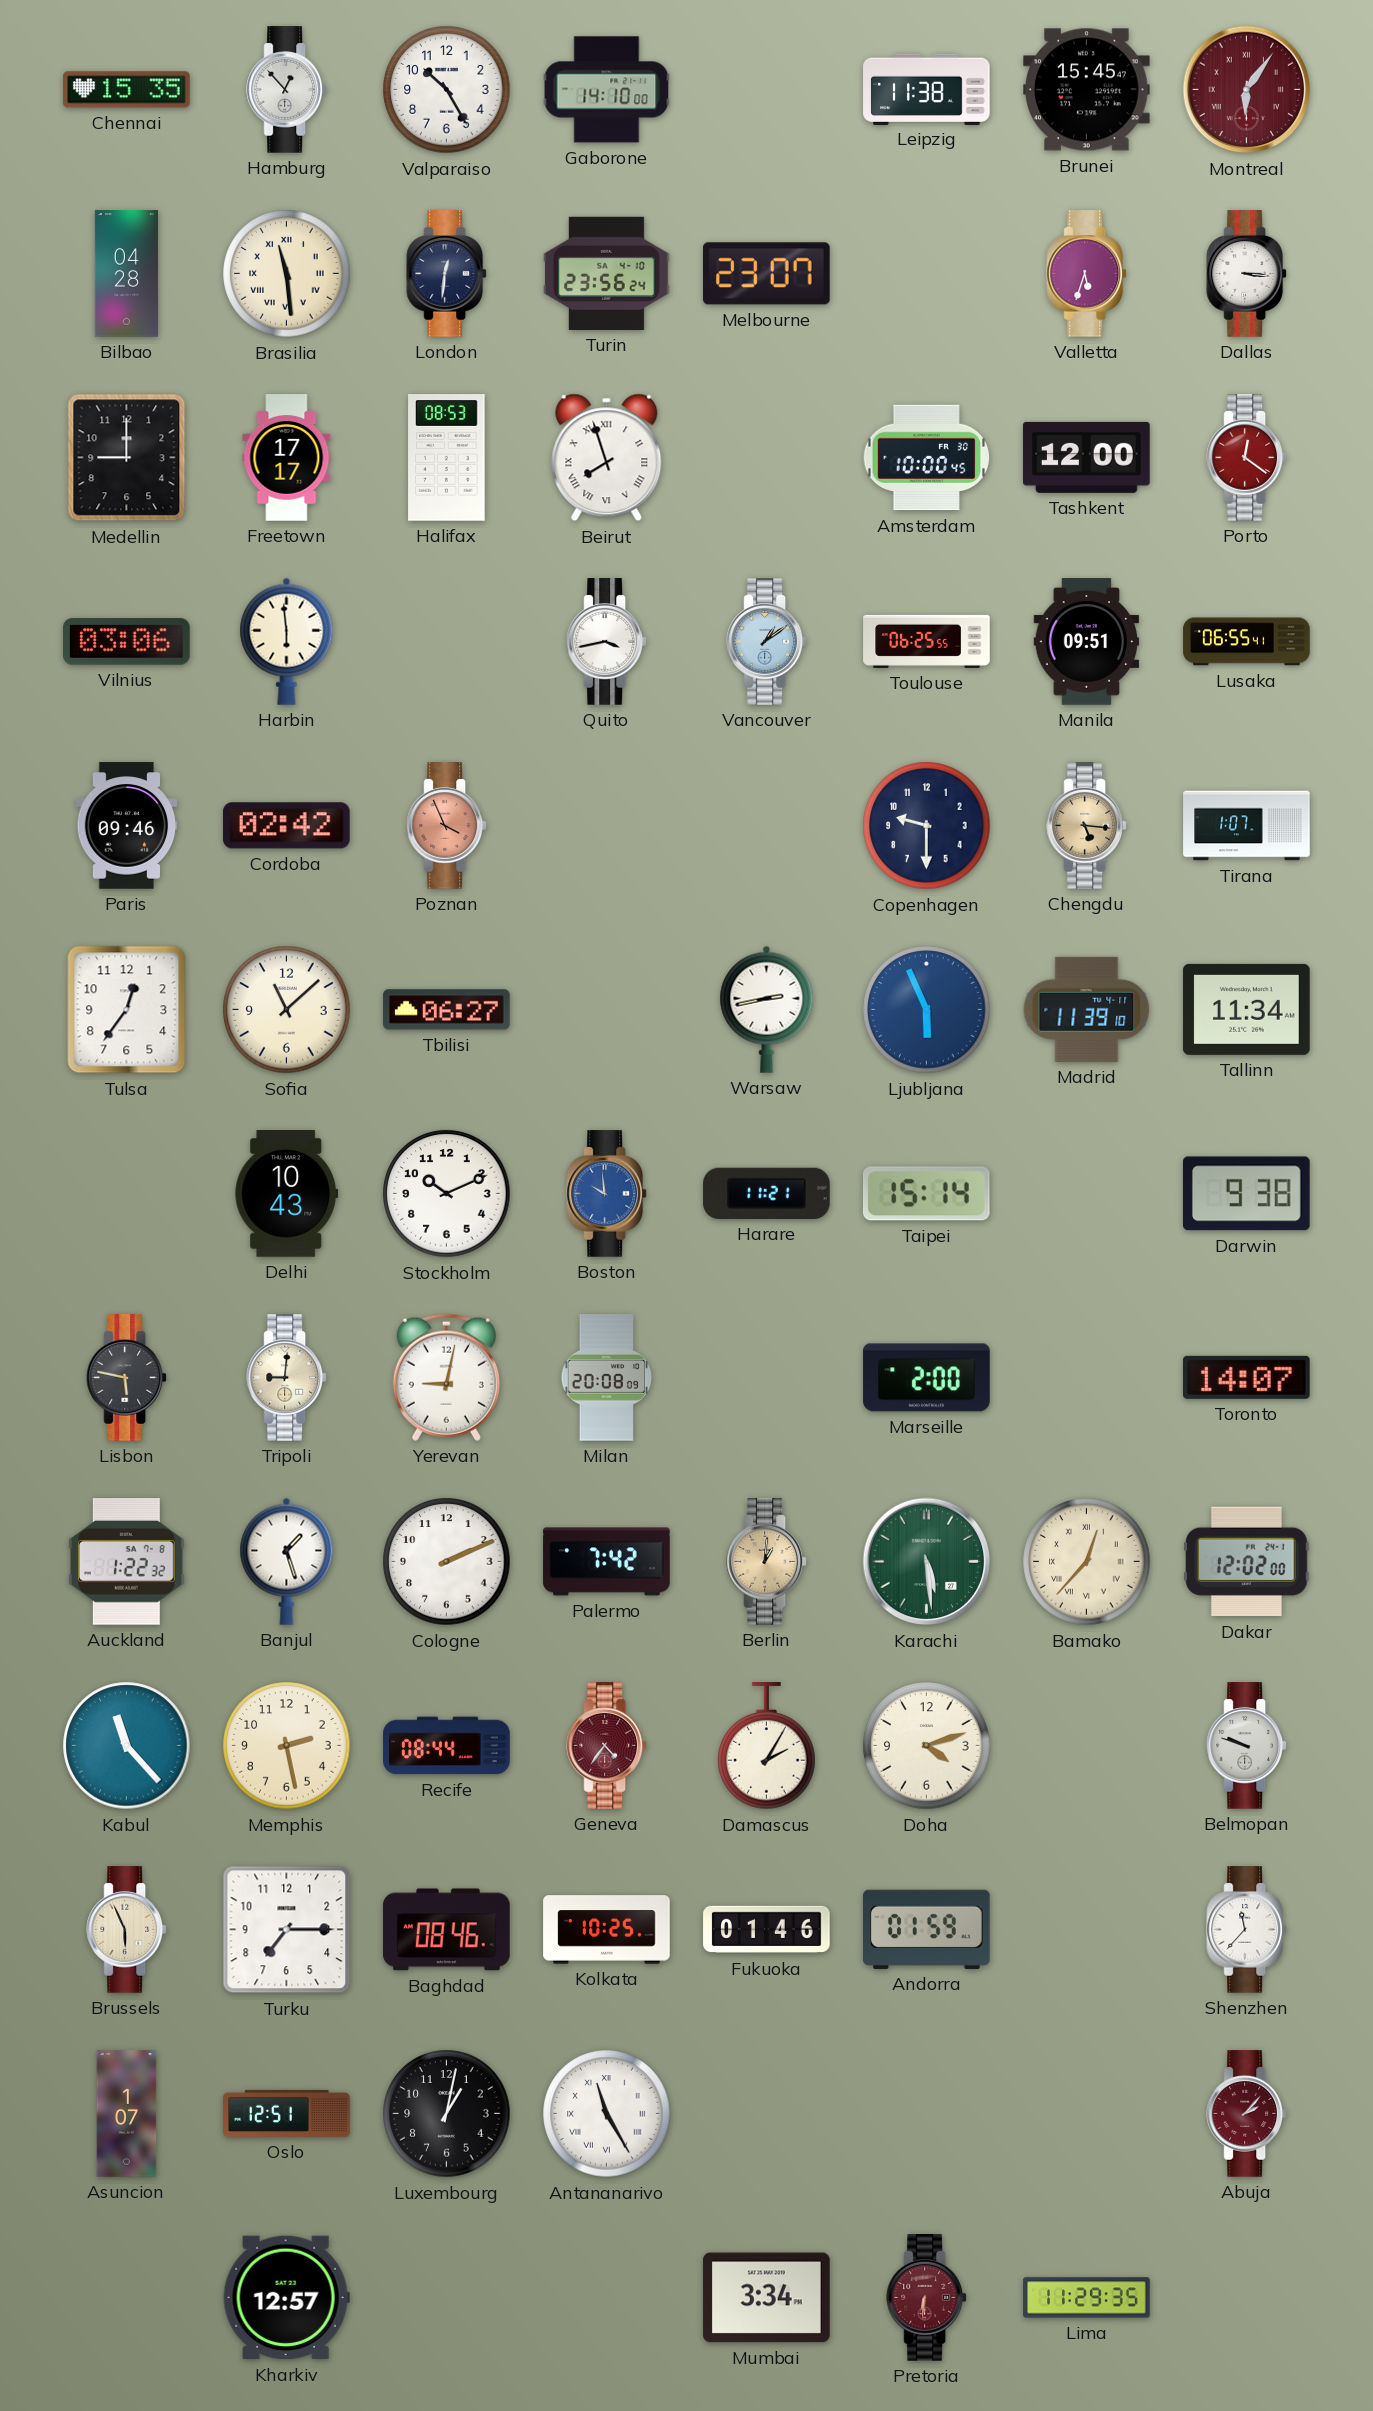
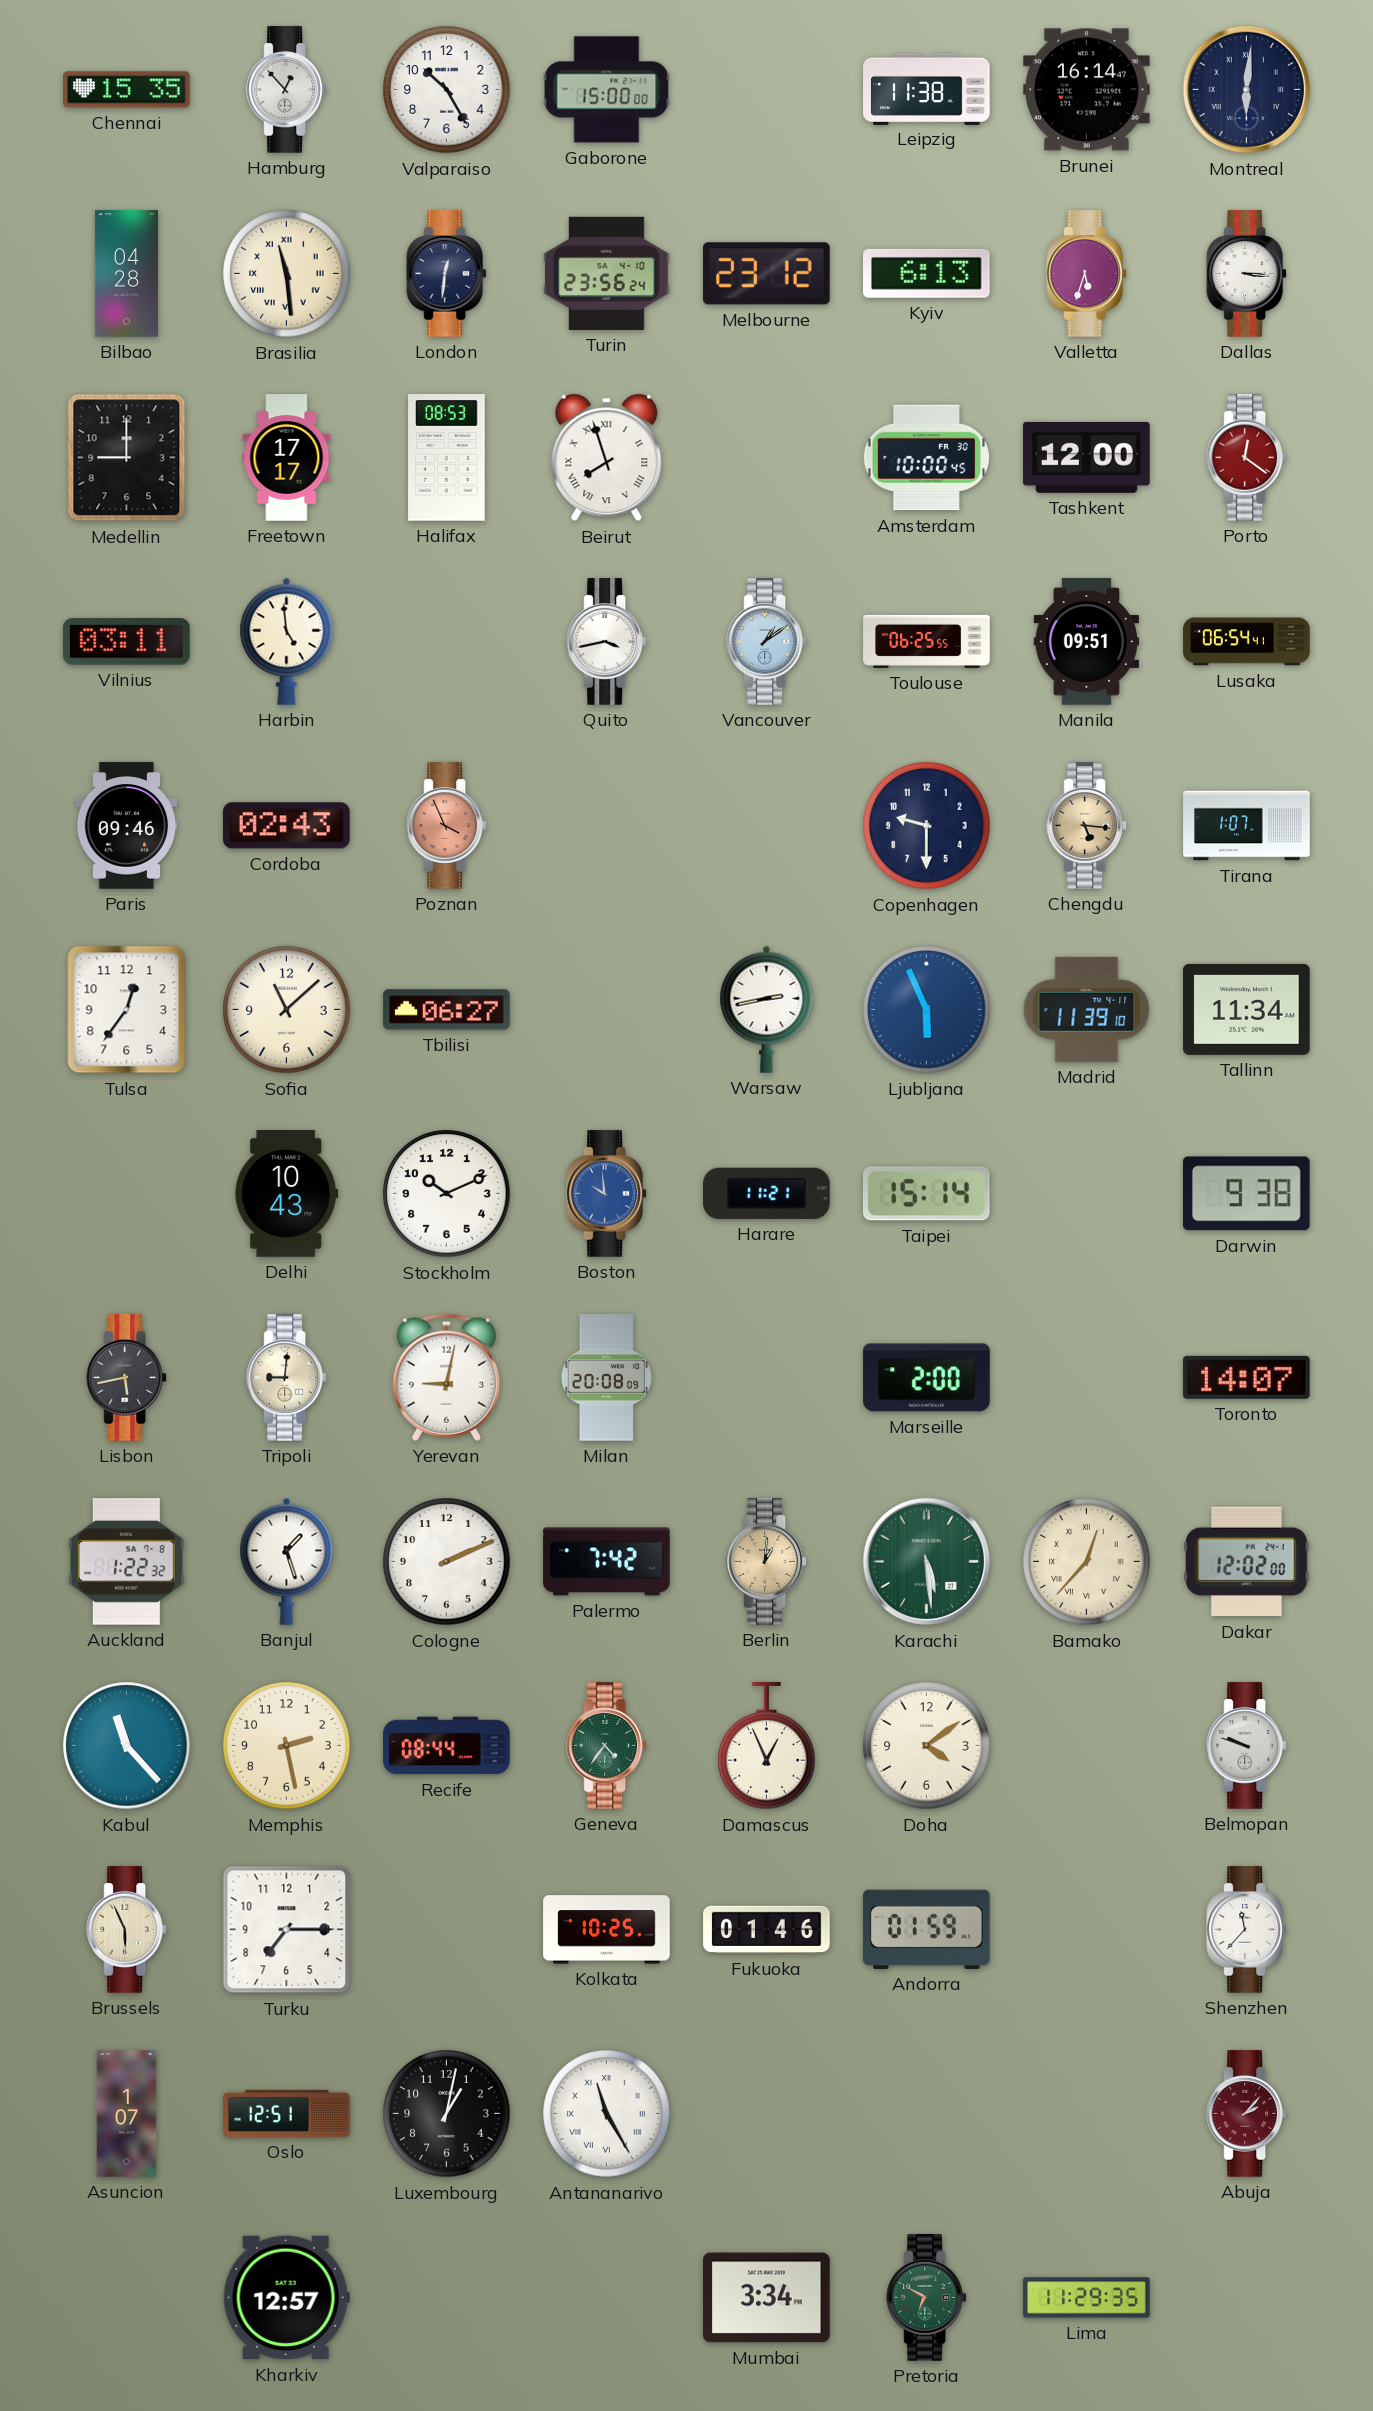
Gaborone: 14:10 -> 15:00 (607, 90)
Brunei: 15:45 -> 16:14 (1087, 90)
Montreal: 6:06 -> 6:01 (1247, 90)
Montreal dial: burgundy -> navy (1247, 90)
Melbourne: 23:07 -> 23:12 (767, 274)
Kyiv: none -> 6:13 (927, 273)
Vilnius: 03:06 -> 03:11 (127, 642)
Harbin: 5:59 -> 4:59 (287, 641)
Lusaka: 06:55 -> 06:54 (1247, 642)
Cordoba: 02:42 -> 02:43 (287, 826)
Lisbon: 5:47 -> 5:43 (127, 1378)
Geneva dial: burgundy -> green (607, 1746)
Damascus: 2:05 -> 12:56 (767, 1746)
Doha: 4:12 -> 4:09 (927, 1746)
Baghdad: 08:46 -> none (447, 1930)
Pretoria: 6:31 -> 6:50 (927, 2298)
Pretoria dial: burgundy -> green (927, 2298)
